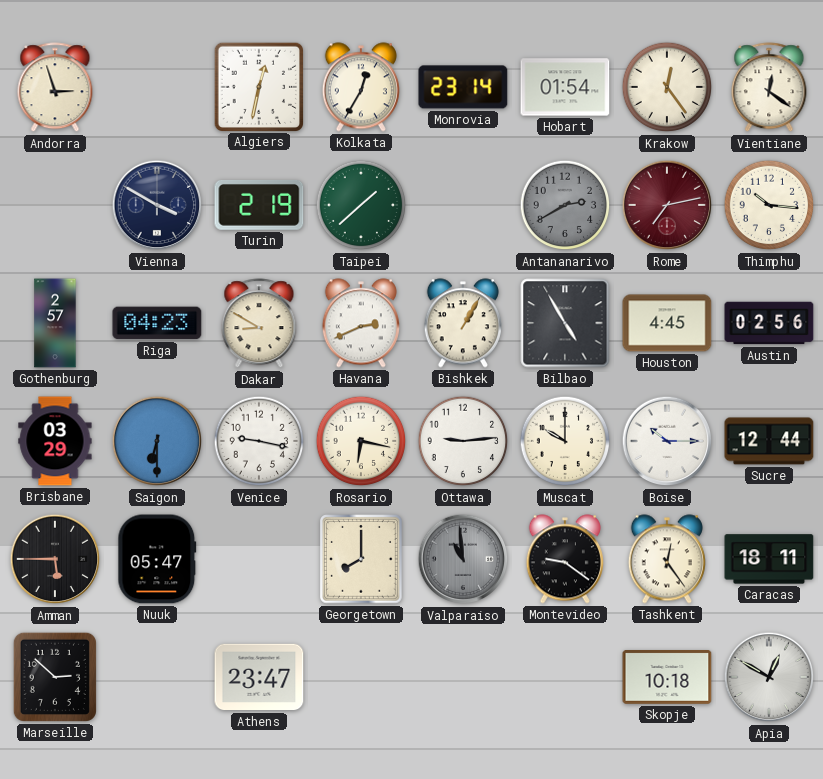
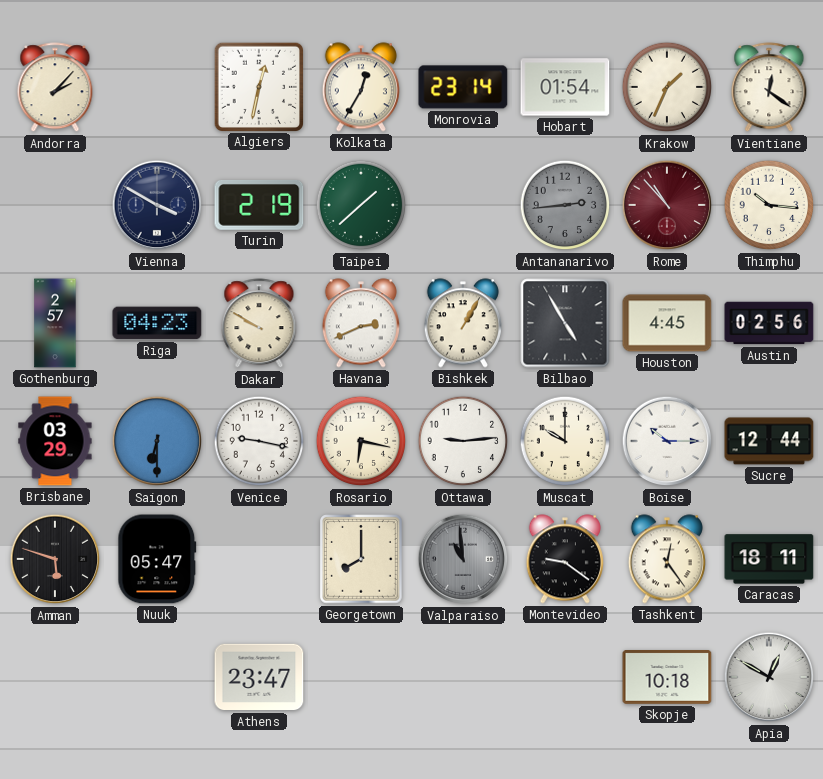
Andorra: 2:57 -> 2:07 (55, 88)
Krakow: 12:24 -> 1:34 (667, 87)
Antananarivo: 2:40 -> 2:44 (565, 205)
Rome: 7:13 -> 10:53 (667, 205)
Dakar: 8:50 -> 9:50 (259, 324)
Amman: 5:45 -> 5:48 (55, 559)
Marseille: 2:52 -> none (55, 677)
